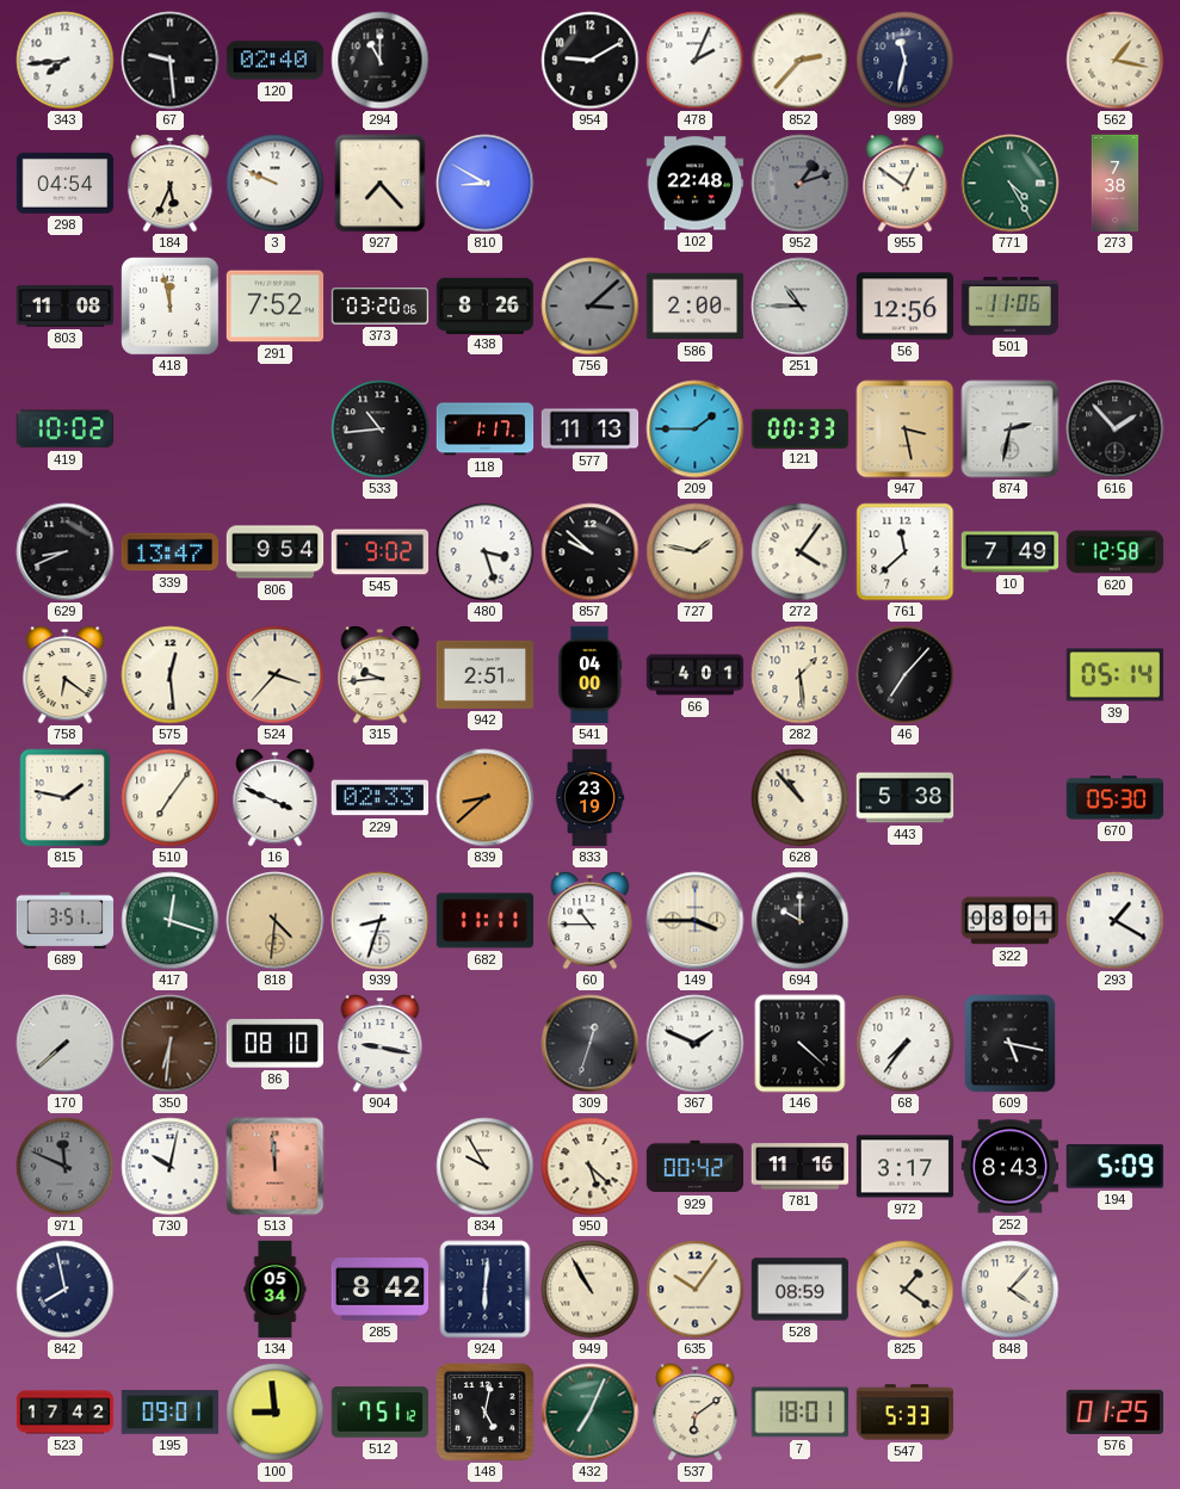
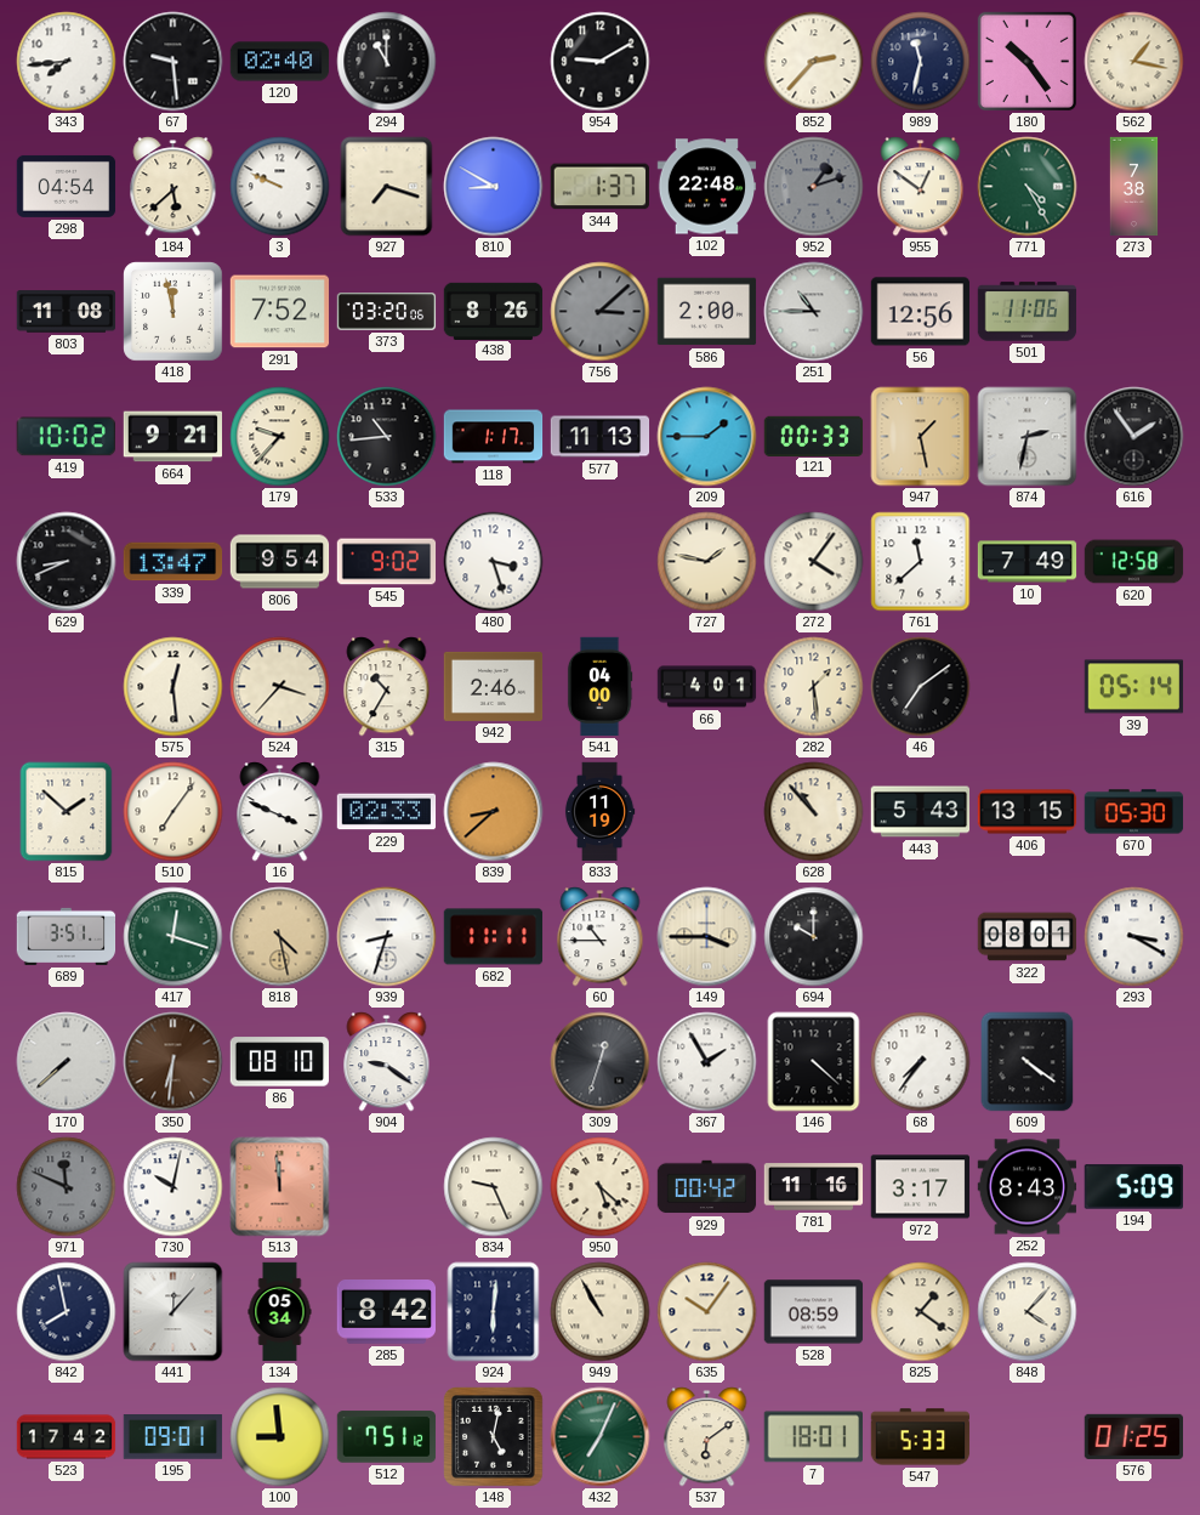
478: 2:04 -> none (696, 61)
180: none -> 10:24 (1026, 61)
184: 5:34 -> 5:38 (174, 187)
927: 7:23 -> 7:18 (387, 187)
344: none -> 1:37 (599, 187)
664: none -> 9:21 (174, 437)
179: none -> 9:37 (280, 437)
947: 3:28 -> 1:28 (921, 437)
616: 1:53 -> 1:54 (1134, 437)
857: 9:52 -> none (591, 552)
758: 6:21 -> none (66, 675)
315: 9:44 -> 10:35 (387, 687)
942: 2:51 -> 2:46 (494, 686)
46: 7:07 -> 7:09 (921, 687)
815: 1:47 -> 1:52 (67, 812)
833: 23:19 -> 11:19 (599, 812)
443: 5:38 -> 5:43 (921, 812)
406: none -> 13:15 (1028, 812)
818: 4:31 -> 4:28 (280, 937)
293: 1:20 -> 3:20 (1134, 937)
904: 9:17 -> 9:21 (387, 1062)
367: 1:49 -> 1:55 (707, 1062)
609: 5:17 -> 4:21 (1028, 1062)
834: 9:55 -> 9:26 (494, 1187)
441: none -> 12:07 (174, 1312)
